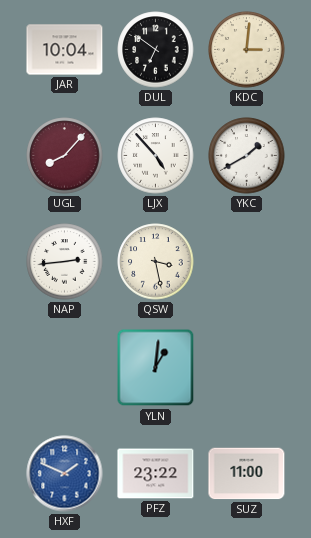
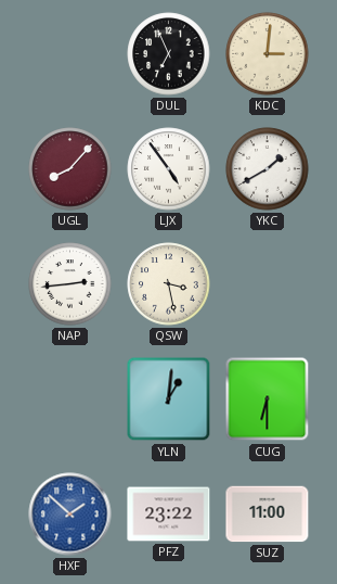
JAR: 10:04 -> none (65, 50)
DUL: 6:51 -> 6:56 (169, 54)
LJX: 4:53 -> 4:54 (169, 169)
CUG: none -> 6:30 (268, 399)
HXF: 1:49 -> 1:52 (70, 515)
